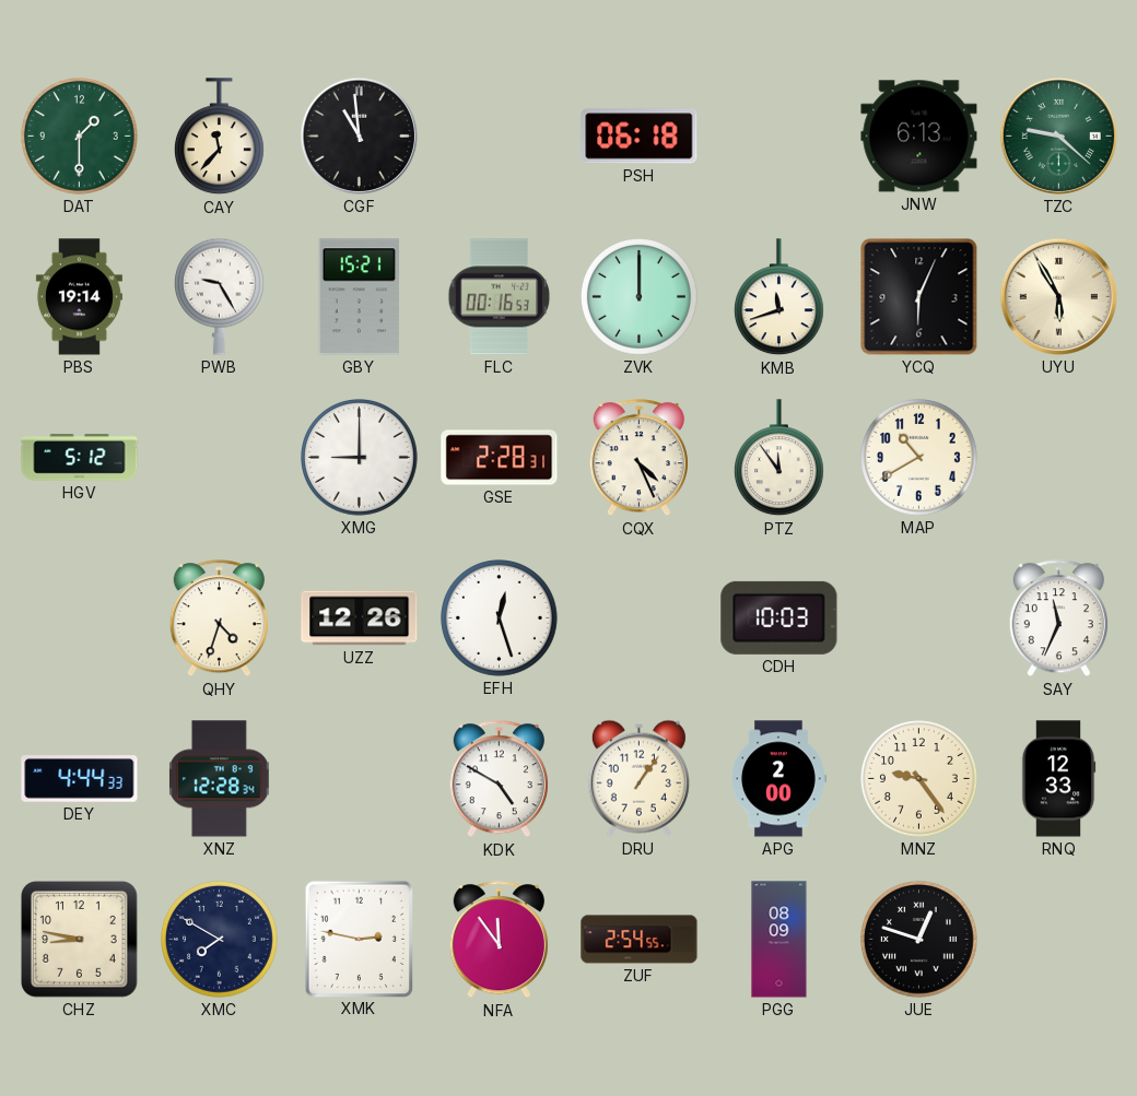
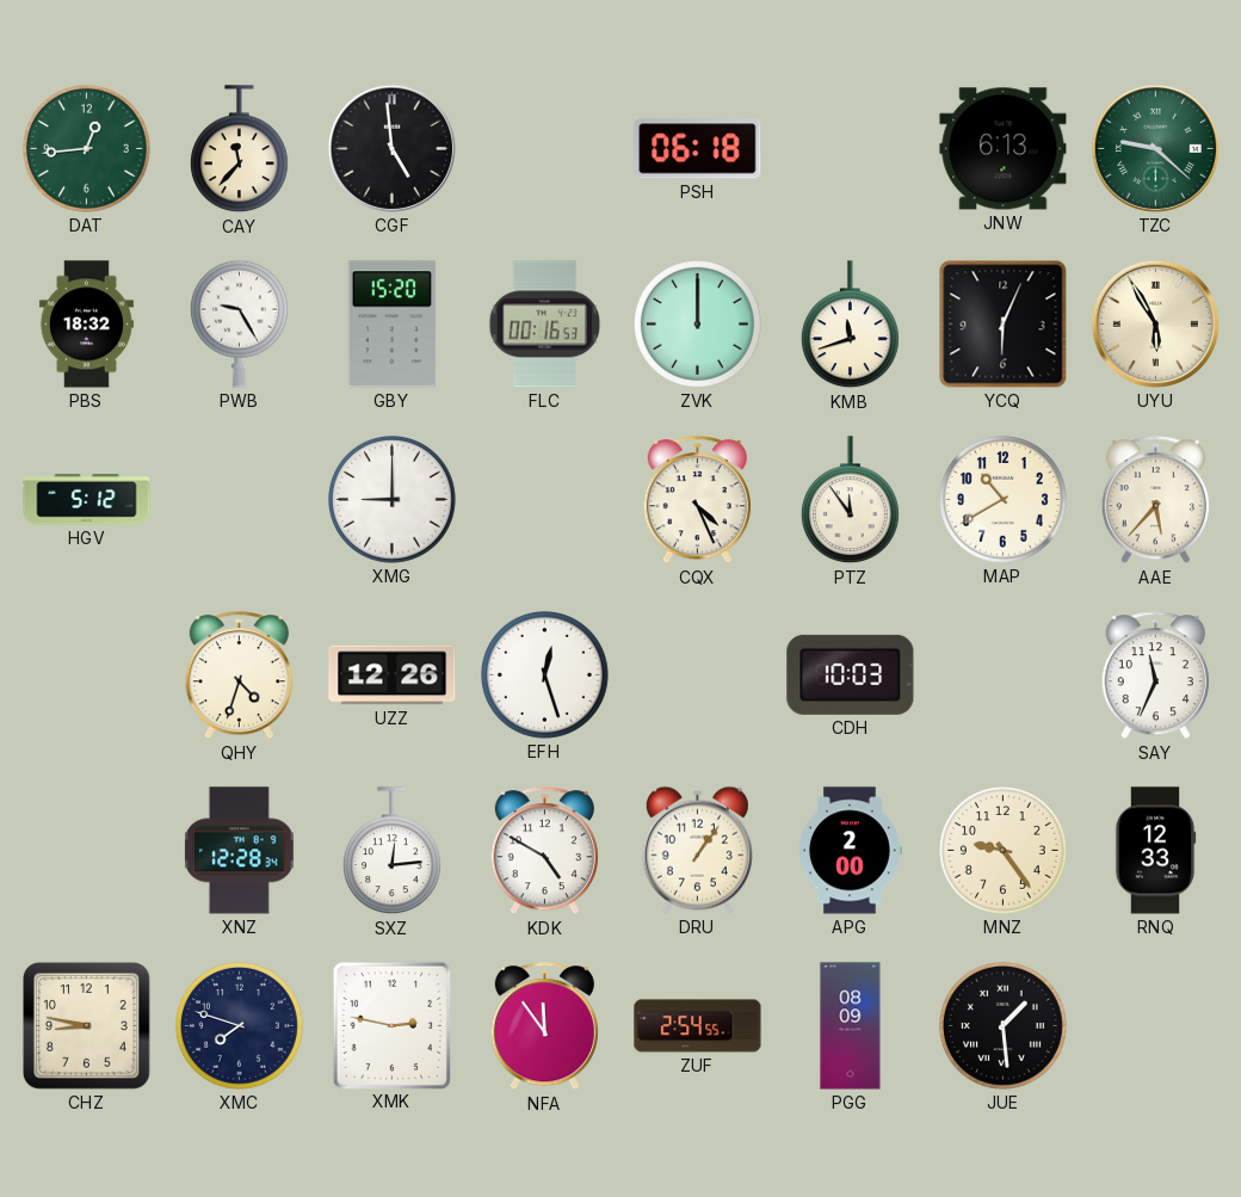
DAT: 1:30 -> 12:44 (87, 149)
CGF: 10:59 -> 4:59 (391, 148)
PBS: 19:14 -> 18:32 (86, 325)
GBY: 15:21 -> 15:20 (391, 325)
GSE: 2:28 -> none (500, 458)
AAE: none -> 5:37 (1155, 500)
DEY: 4:44 -> none (80, 779)
SXZ: none -> 12:14 (391, 851)
XMC: 7:50 -> 7:48 (240, 1026)
JUE: 12:48 -> 1:29 (1004, 1026)
